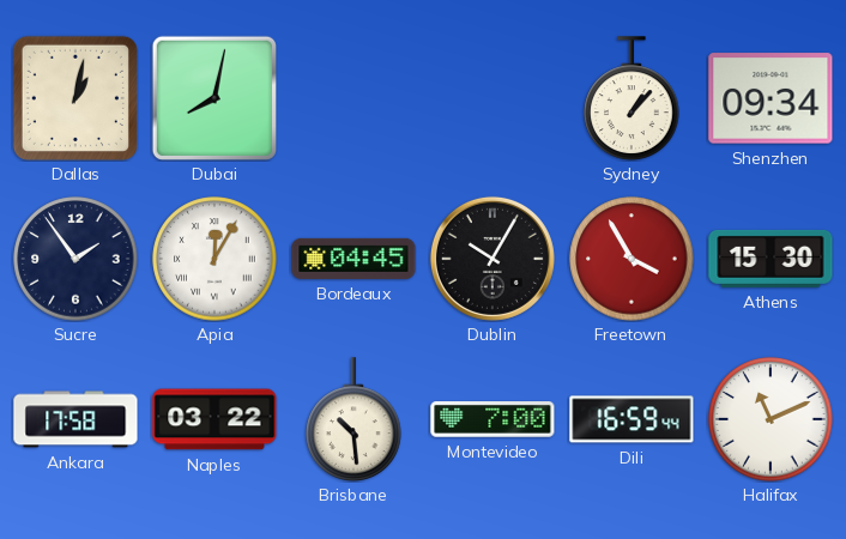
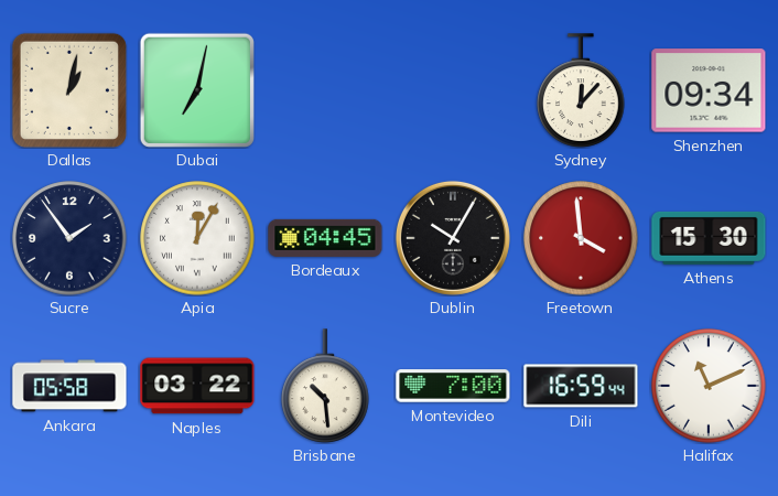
Dubai: 8:02 -> 7:02 (197, 90)
Sydney: 1:07 -> 12:07 (581, 90)
Freetown: 3:55 -> 3:59 (581, 238)
Ankara: 17:58 -> 05:58 (69, 386)
